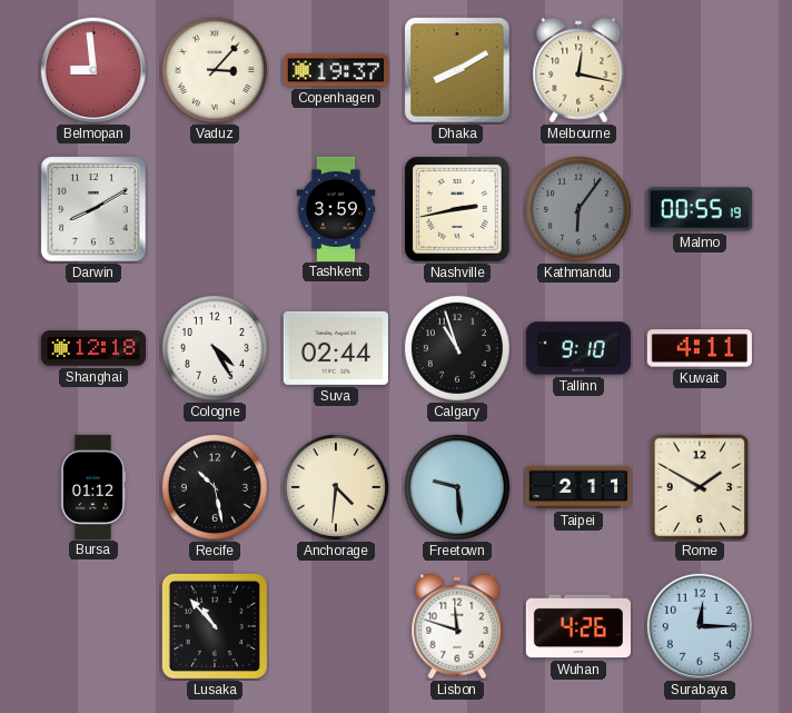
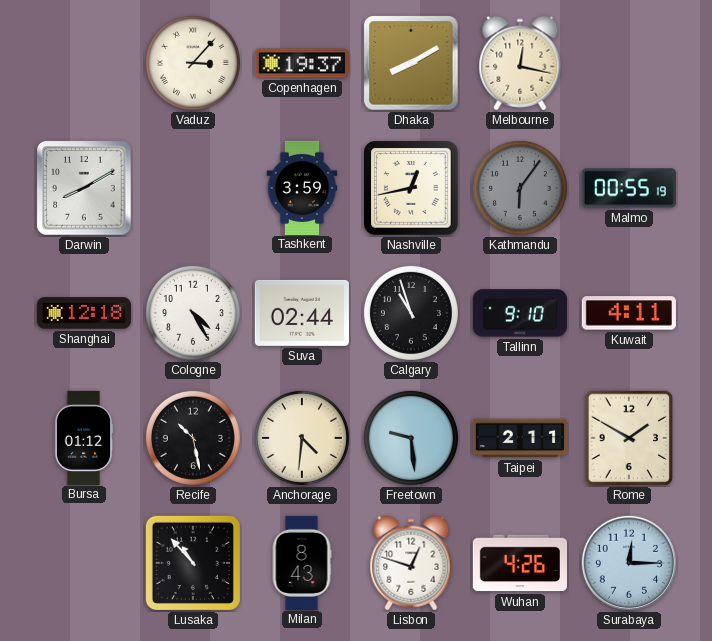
Belmopan: 8:59 -> none (93, 70)
Nashville: 2:43 -> 12:43 (411, 188)
Milan: none -> 8:43 (302, 562)
Lisbon: 11:48 -> 12:48 (411, 563)
